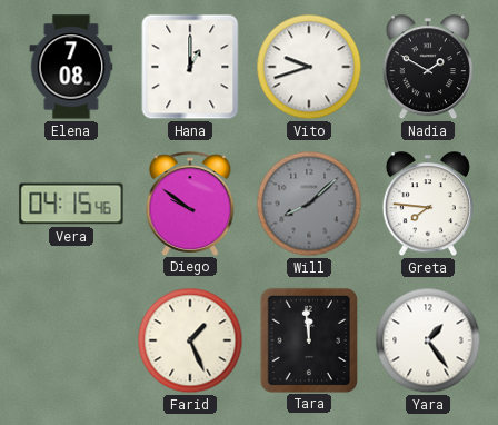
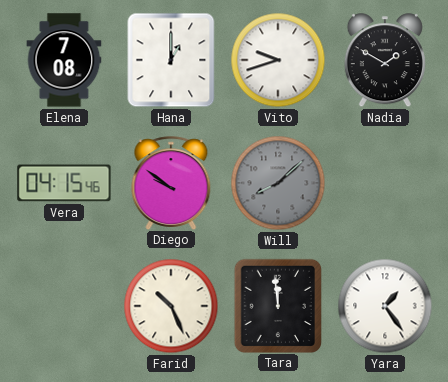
Greta: 7:46 -> none (428, 205)
Farid: 1:26 -> 10:26 (171, 306)
